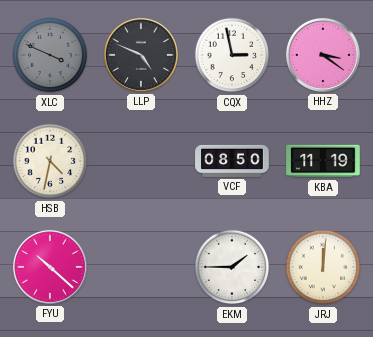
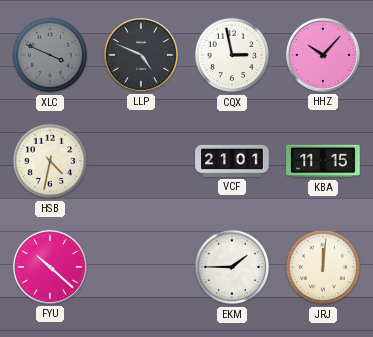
HHZ: 3:21 -> 10:07 (323, 55)
VCF: 08:50 -> 21:01 (232, 161)
KBA: 11:19 -> 11:15 (323, 161)
